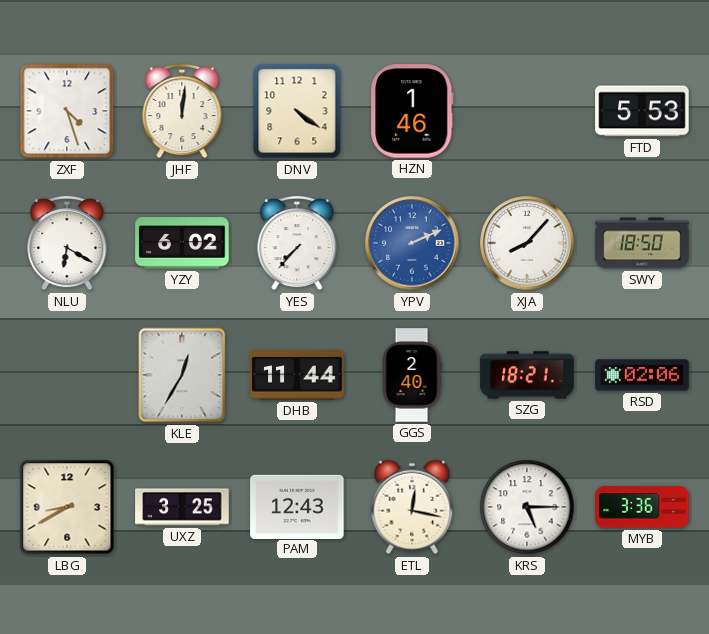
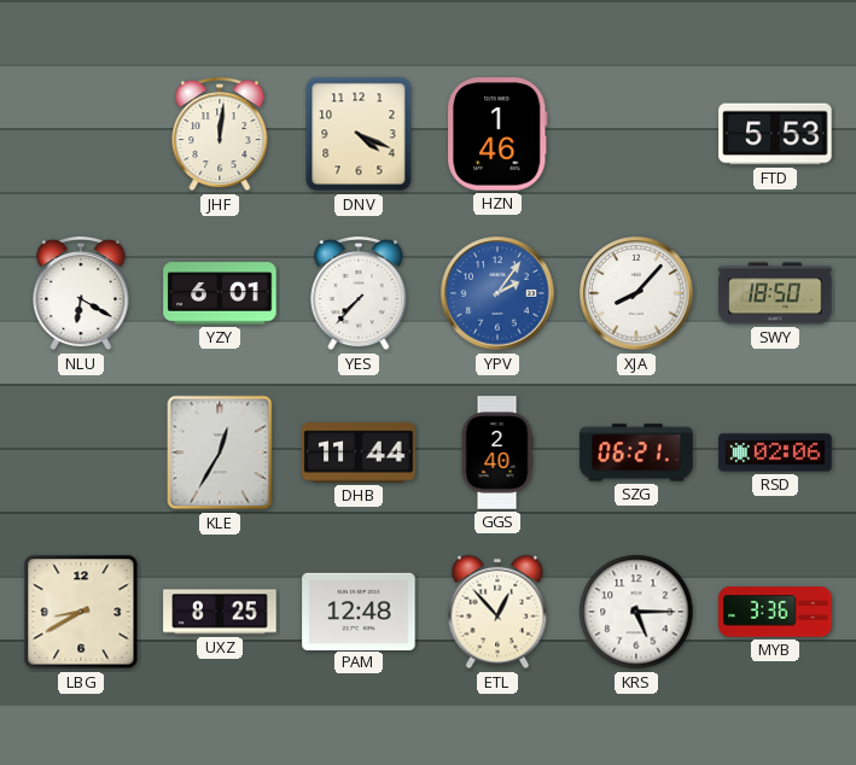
ZXF: 4:27 -> none (67, 111)
DNV: 4:21 -> 4:19 (359, 134)
YZY: 6:02 -> 6:01 (220, 293)
YPV: 2:11 -> 2:06 (497, 293)
SZG: 18:21 -> 06:21 (636, 452)
UXZ: 3:25 -> 8:25 (220, 612)
PAM: 12:43 -> 12:48 (359, 611)
ETL: 12:17 -> 12:53 (497, 612)
